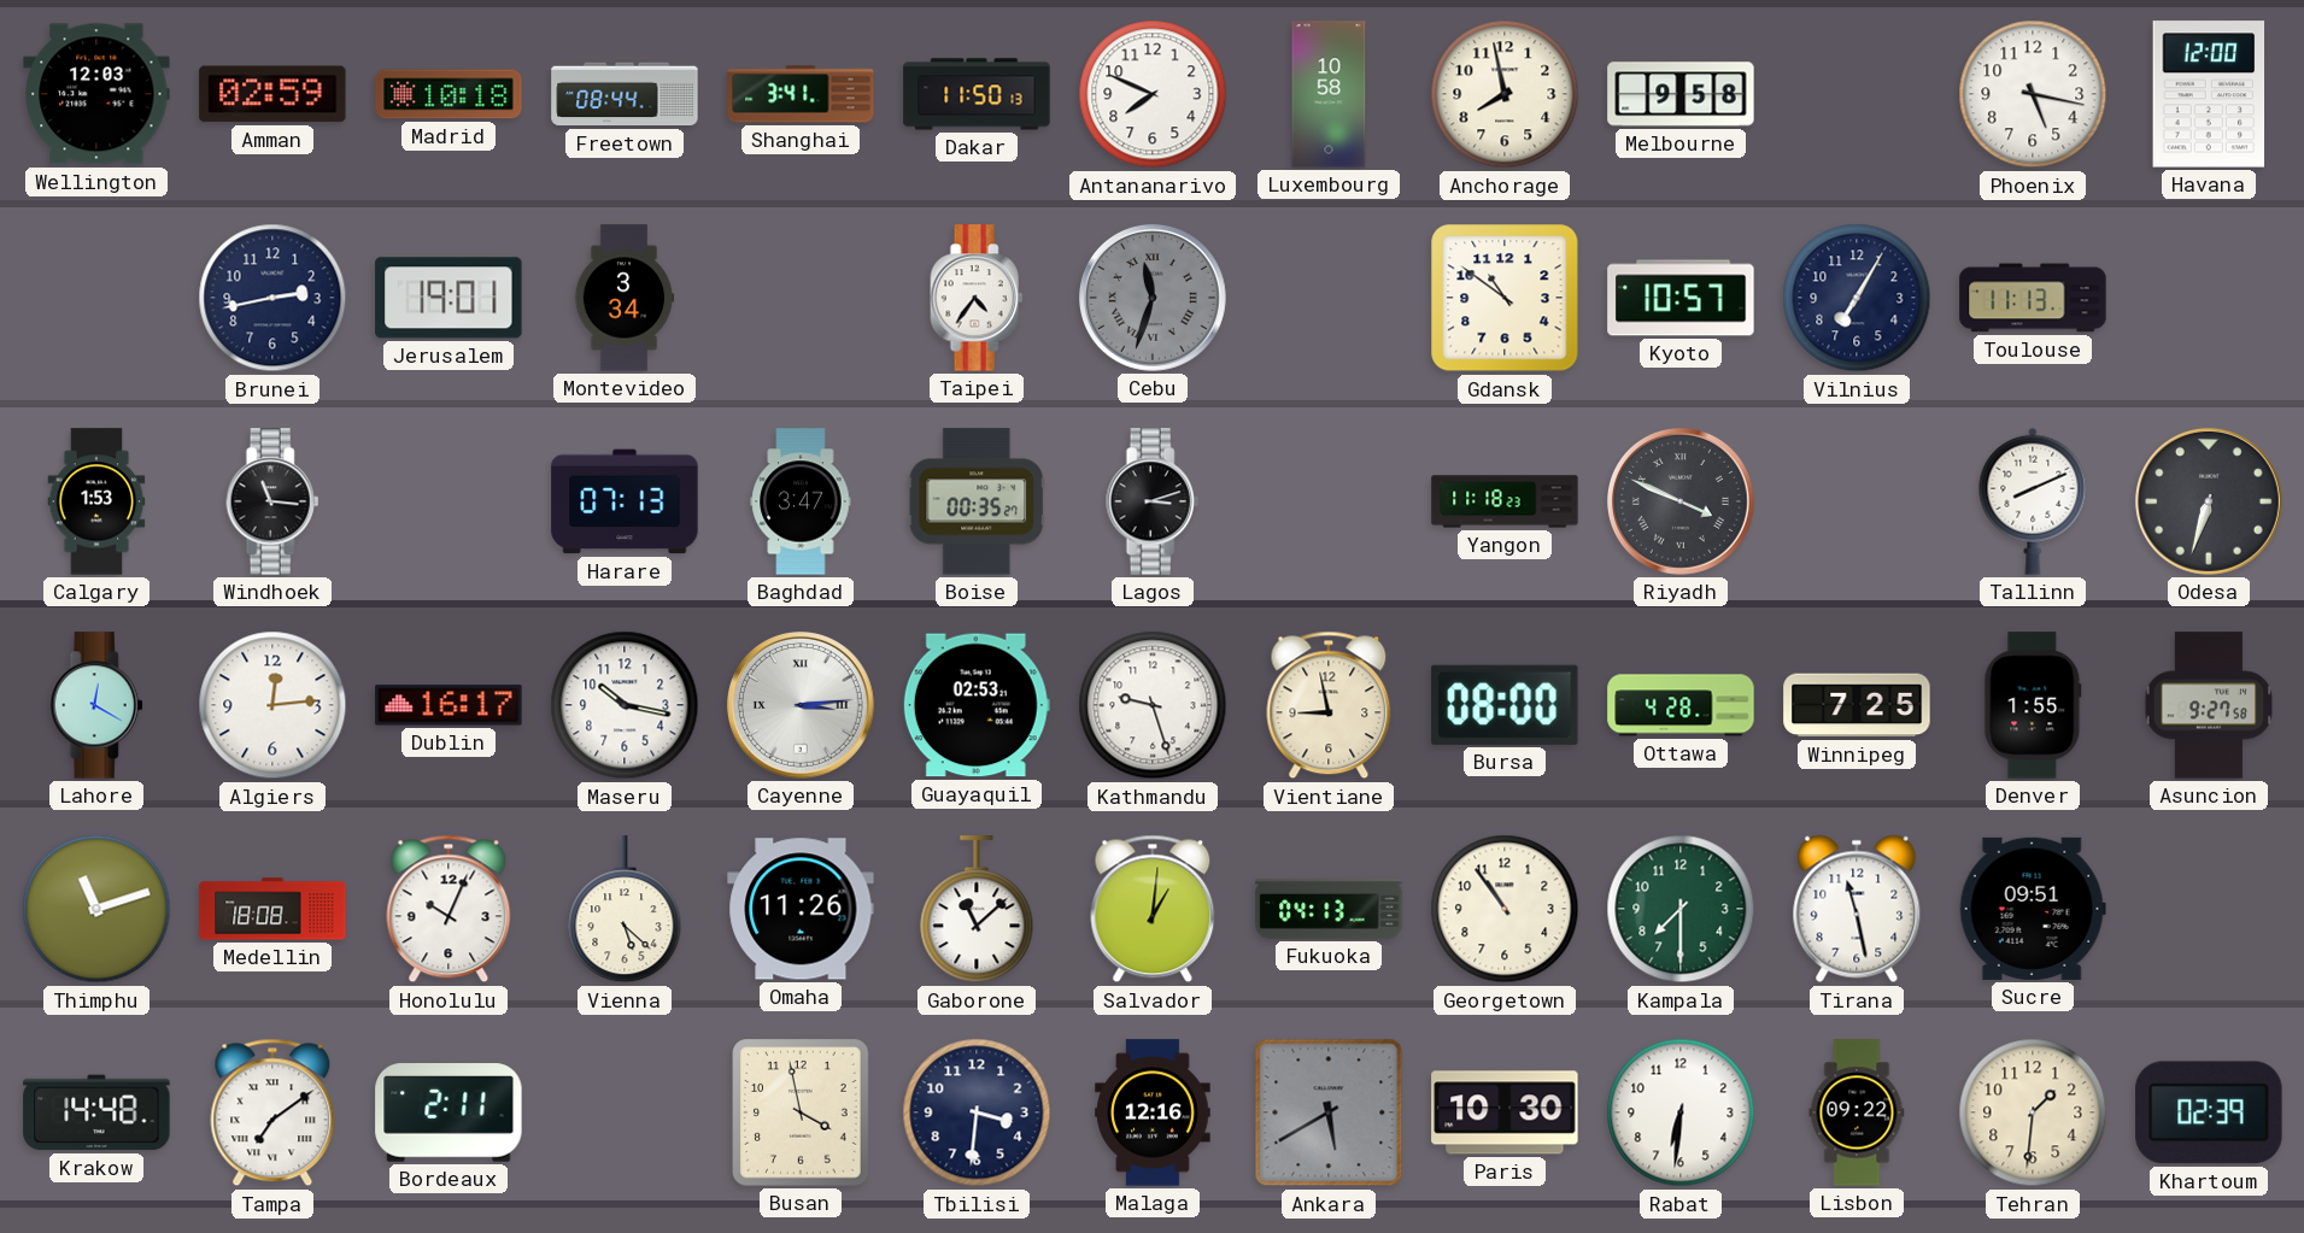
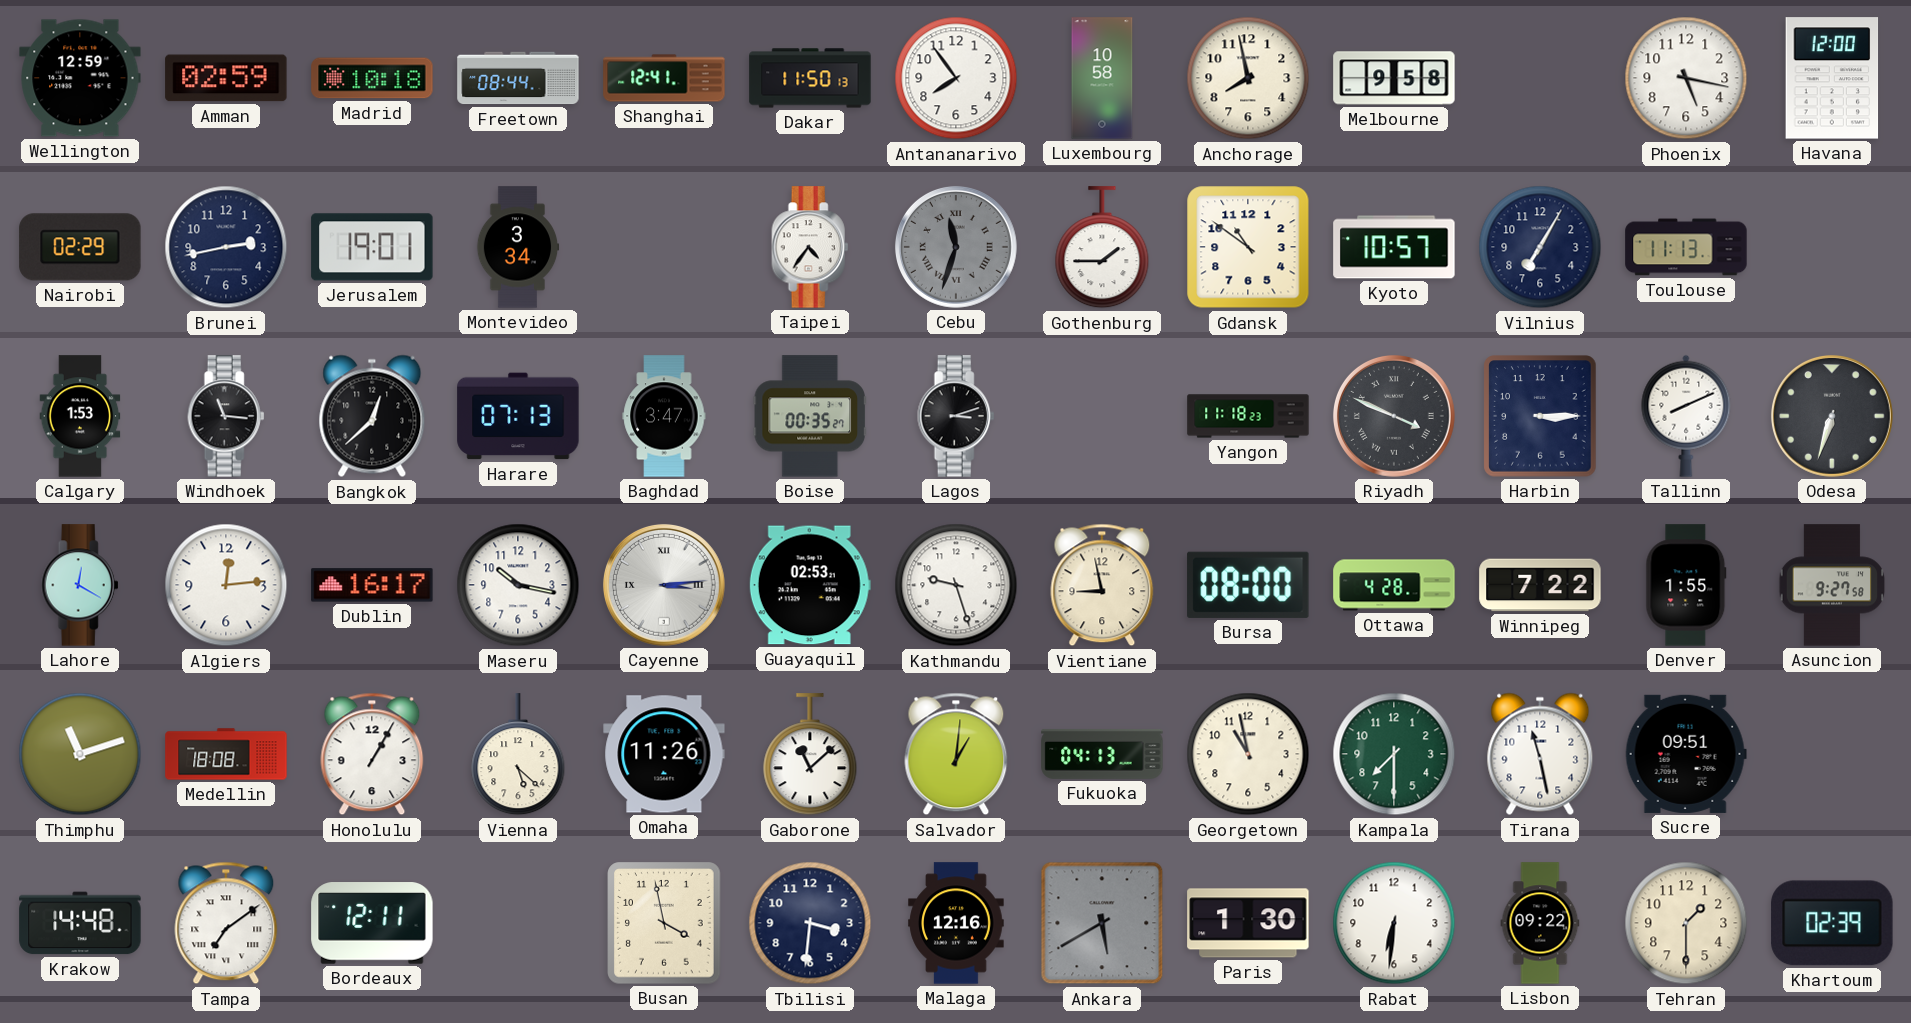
Wellington: 12:03 -> 12:59 (80, 78)
Shanghai: 3:41 -> 12:41 (664, 78)
Antananarivo: 7:49 -> 7:54 (956, 78)
Nairobi: none -> 02:29 (80, 247)
Gothenburg: none -> 1:45 (1102, 248)
Bangkok: none -> 12:38 (372, 416)
Harbin: none -> 3:15 (1540, 416)
Winnipeg: 7:25 -> 7:22 (1540, 585)
Honolulu: 10:04 -> 1:05 (372, 754)
Georgetown: 10:54 -> 10:58 (1248, 754)
Bordeaux: 2:11 -> 12:11 (372, 923)
Paris: 10:30 -> 1:30 (1248, 923)
Tehran: 1:31 -> 1:30 (1686, 923)
